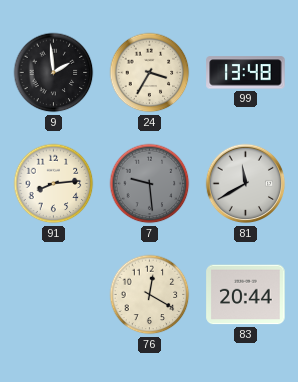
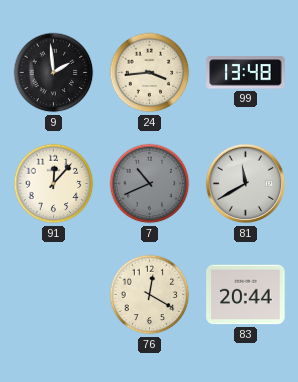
24: 3:35 -> 3:44 (150, 73)
91: 8:14 -> 12:07 (54, 184)
7: 9:29 -> 10:41 (150, 184)
